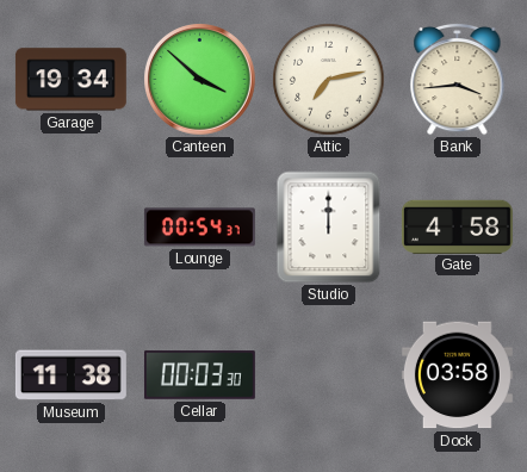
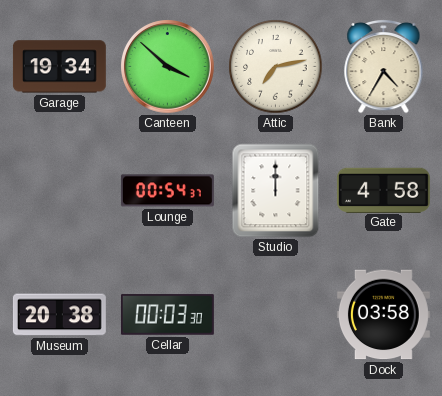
Bank: 3:44 -> 4:35 (384, 66)
Museum: 11:38 -> 20:38 (59, 315)
